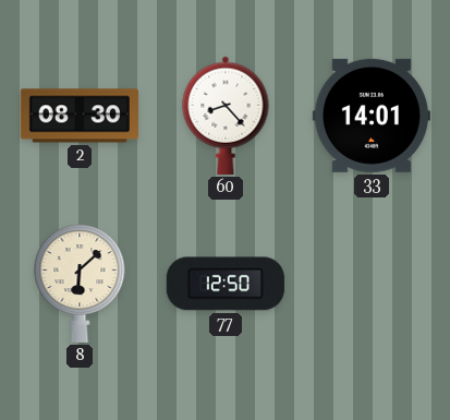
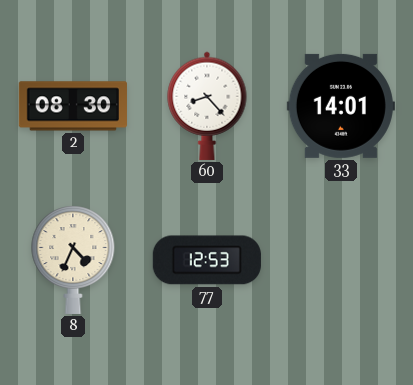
8: 6:08 -> 4:34 (73, 260)
77: 12:50 -> 12:53 (207, 260)
